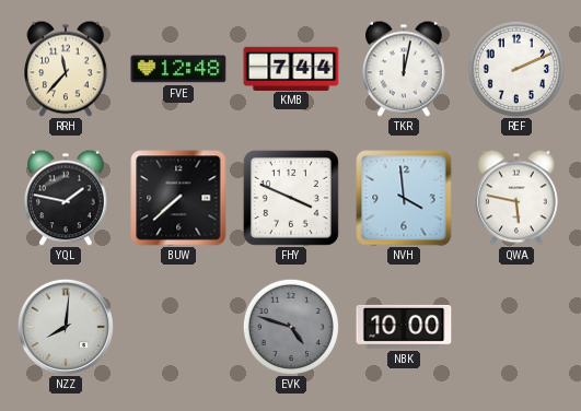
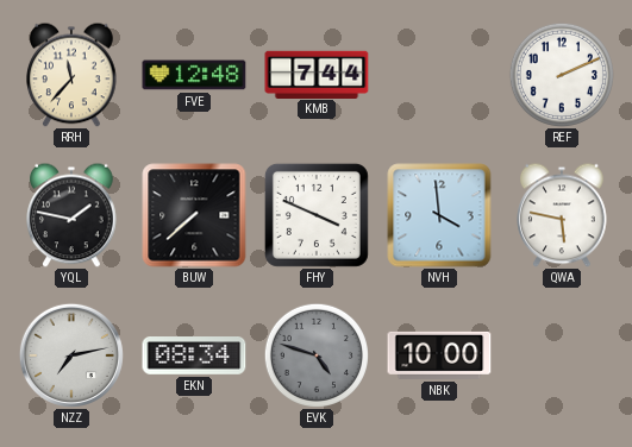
TKR: 12:02 -> none (404, 69)
NZZ: 8:01 -> 7:13 (71, 355)
EKN: none -> 08:34 (194, 357)
